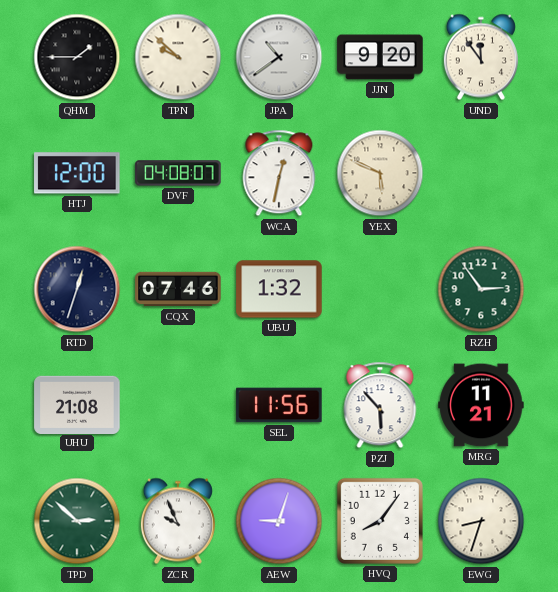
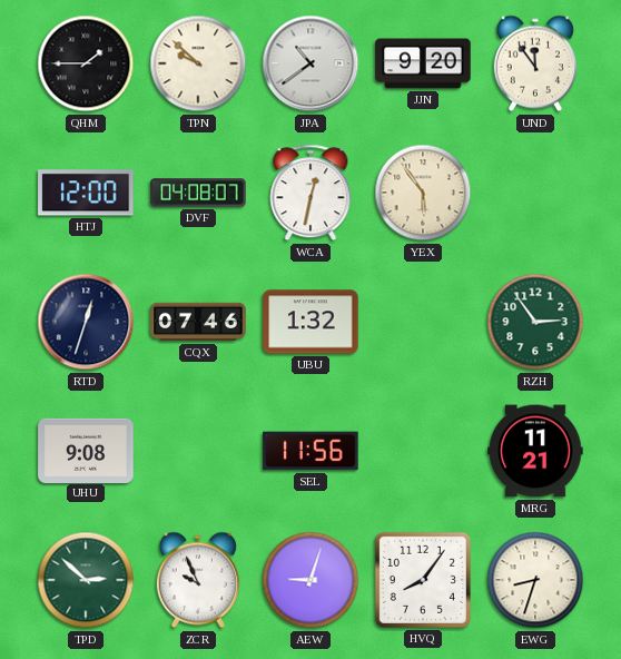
YEX: 5:49 -> 5:54 (423, 193)
UHU: 21:08 -> 9:08 (86, 450)
PZJ: 5:53 -> none (380, 405)
